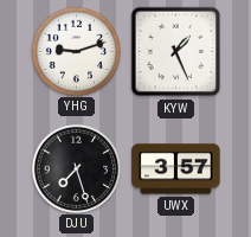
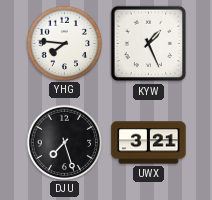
YHG: 9:12 -> 7:46 (64, 43)
UWX: 3:57 -> 3:21 (149, 143)
